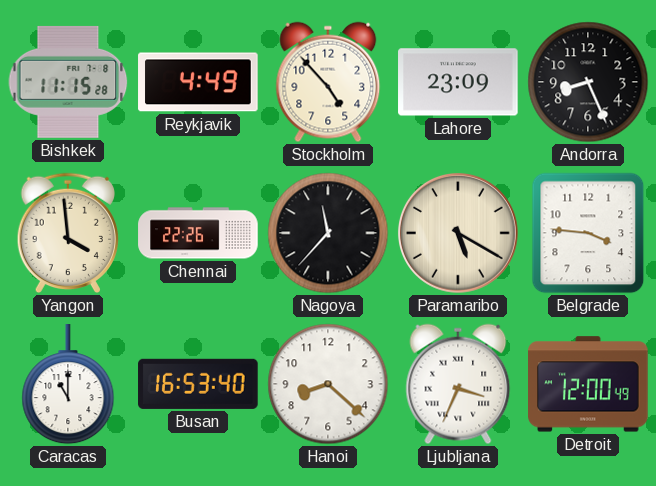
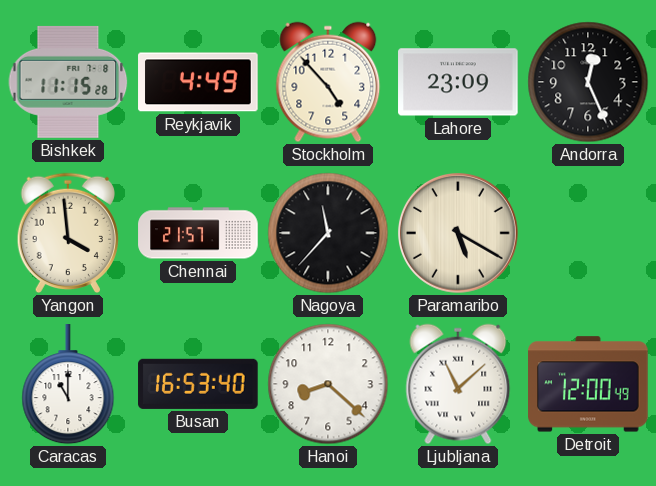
Andorra: 8:26 -> 12:26 (588, 82)
Chennai: 22:26 -> 21:57 (198, 233)
Belgrade: 3:46 -> none (588, 233)
Ljubljana: 3:34 -> 11:08 (458, 384)
